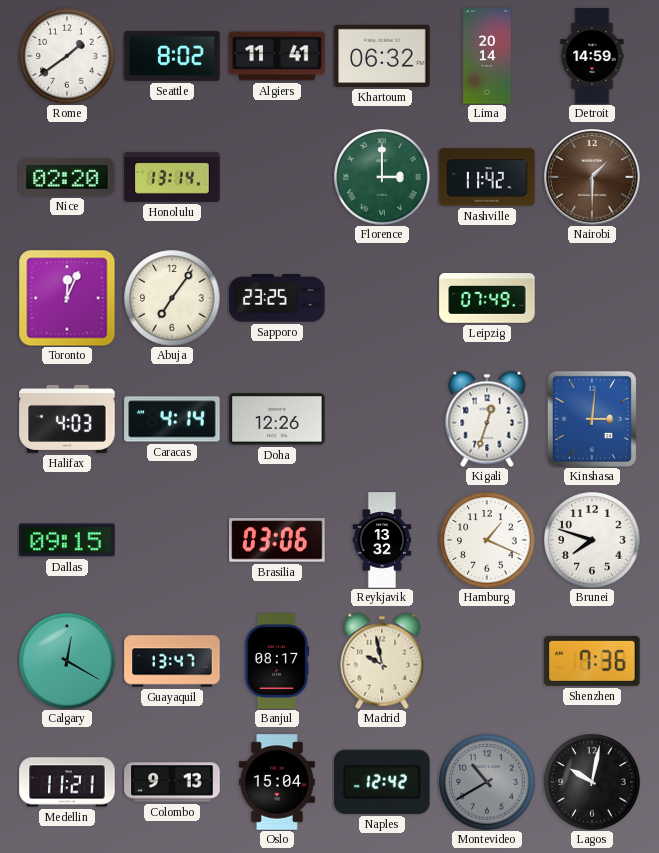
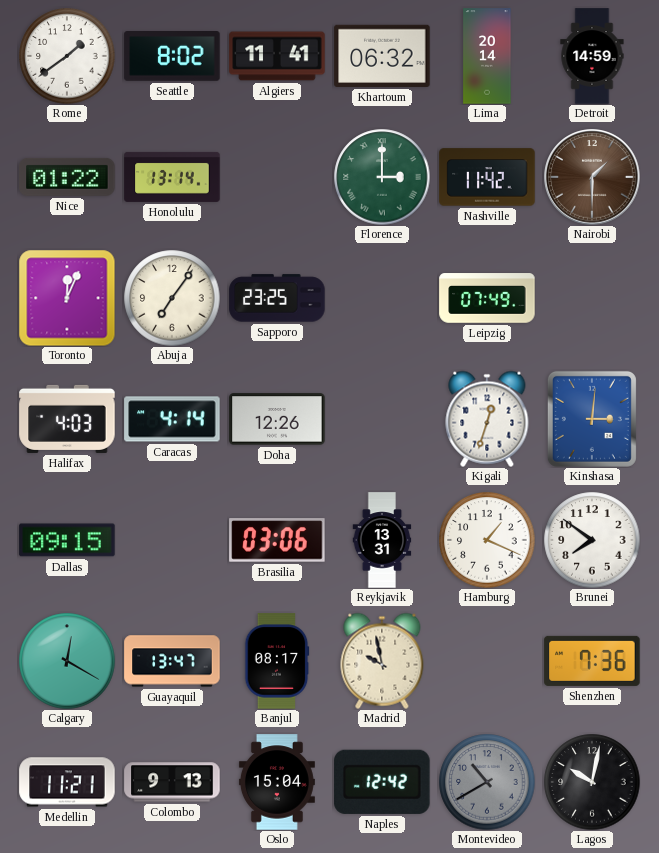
Nice: 02:20 -> 01:22 (67, 177)
Reykjavik: 13:32 -> 13:31 (382, 540)
Brunei: 7:48 -> 7:51 (592, 540)
